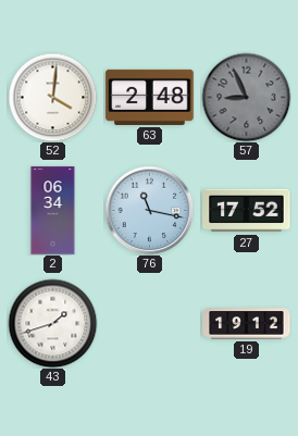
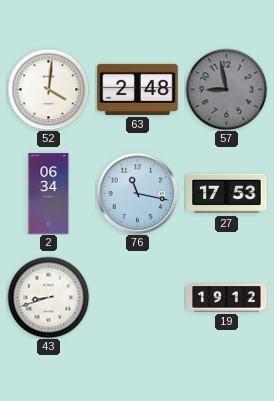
57: 8:56 -> 8:58 (226, 89)
27: 17:52 -> 17:53 (227, 194)
43: 1:42 -> 8:42 (48, 297)
